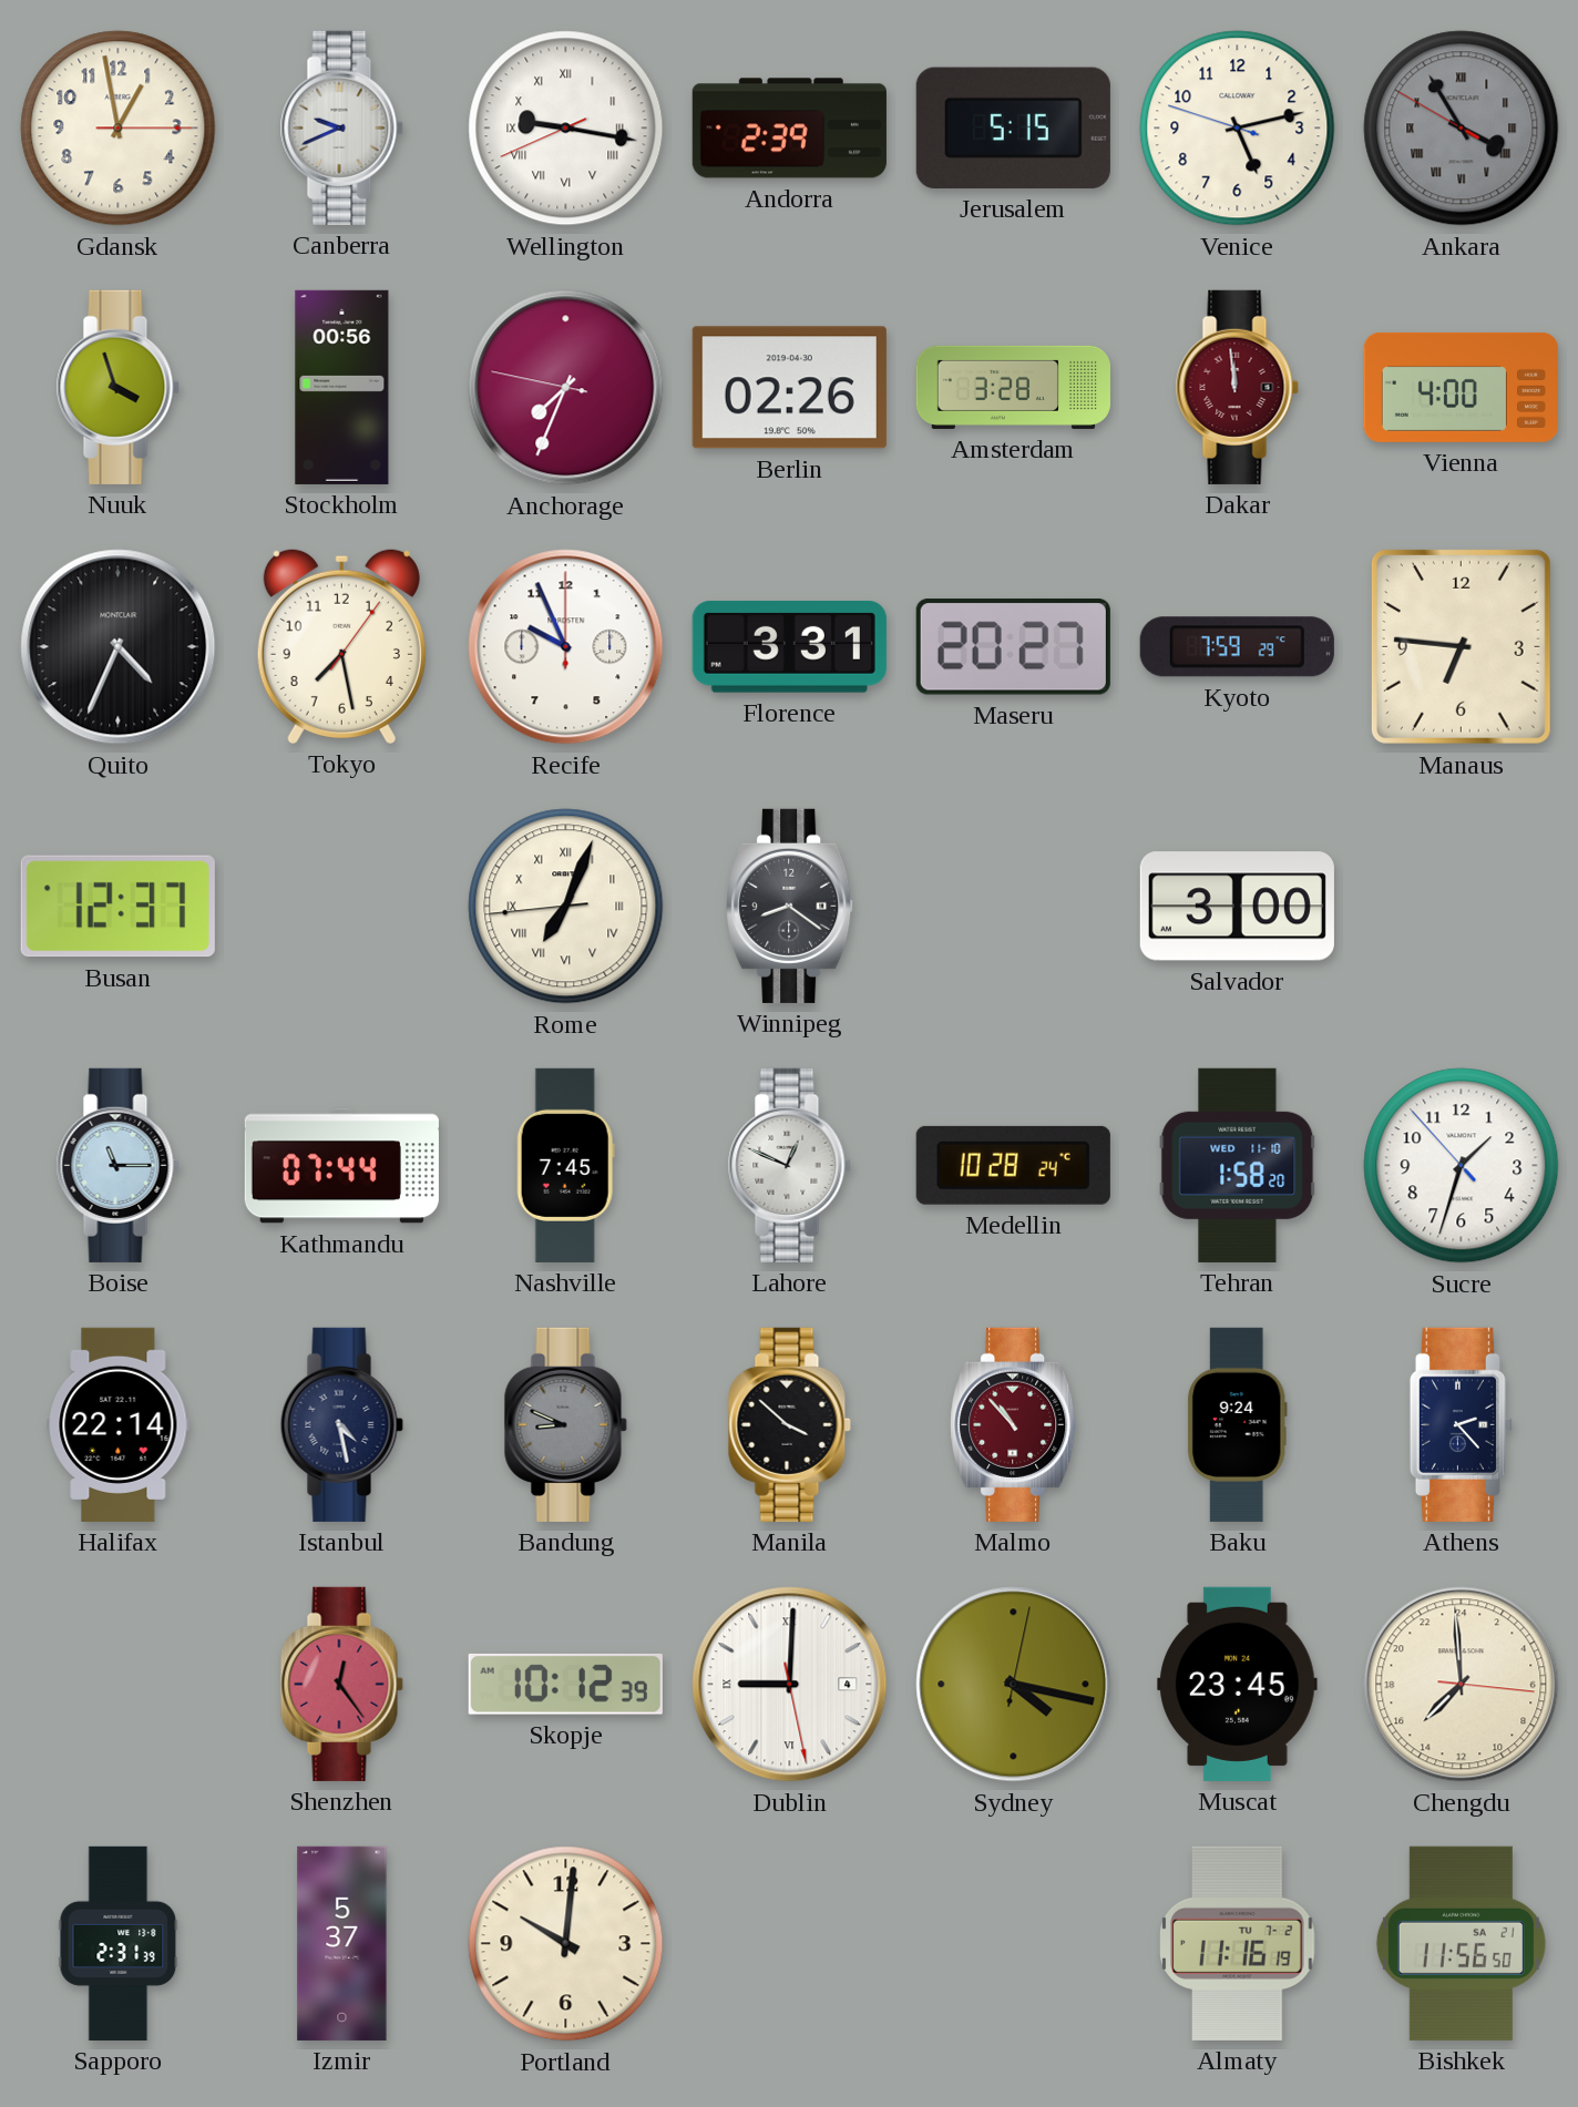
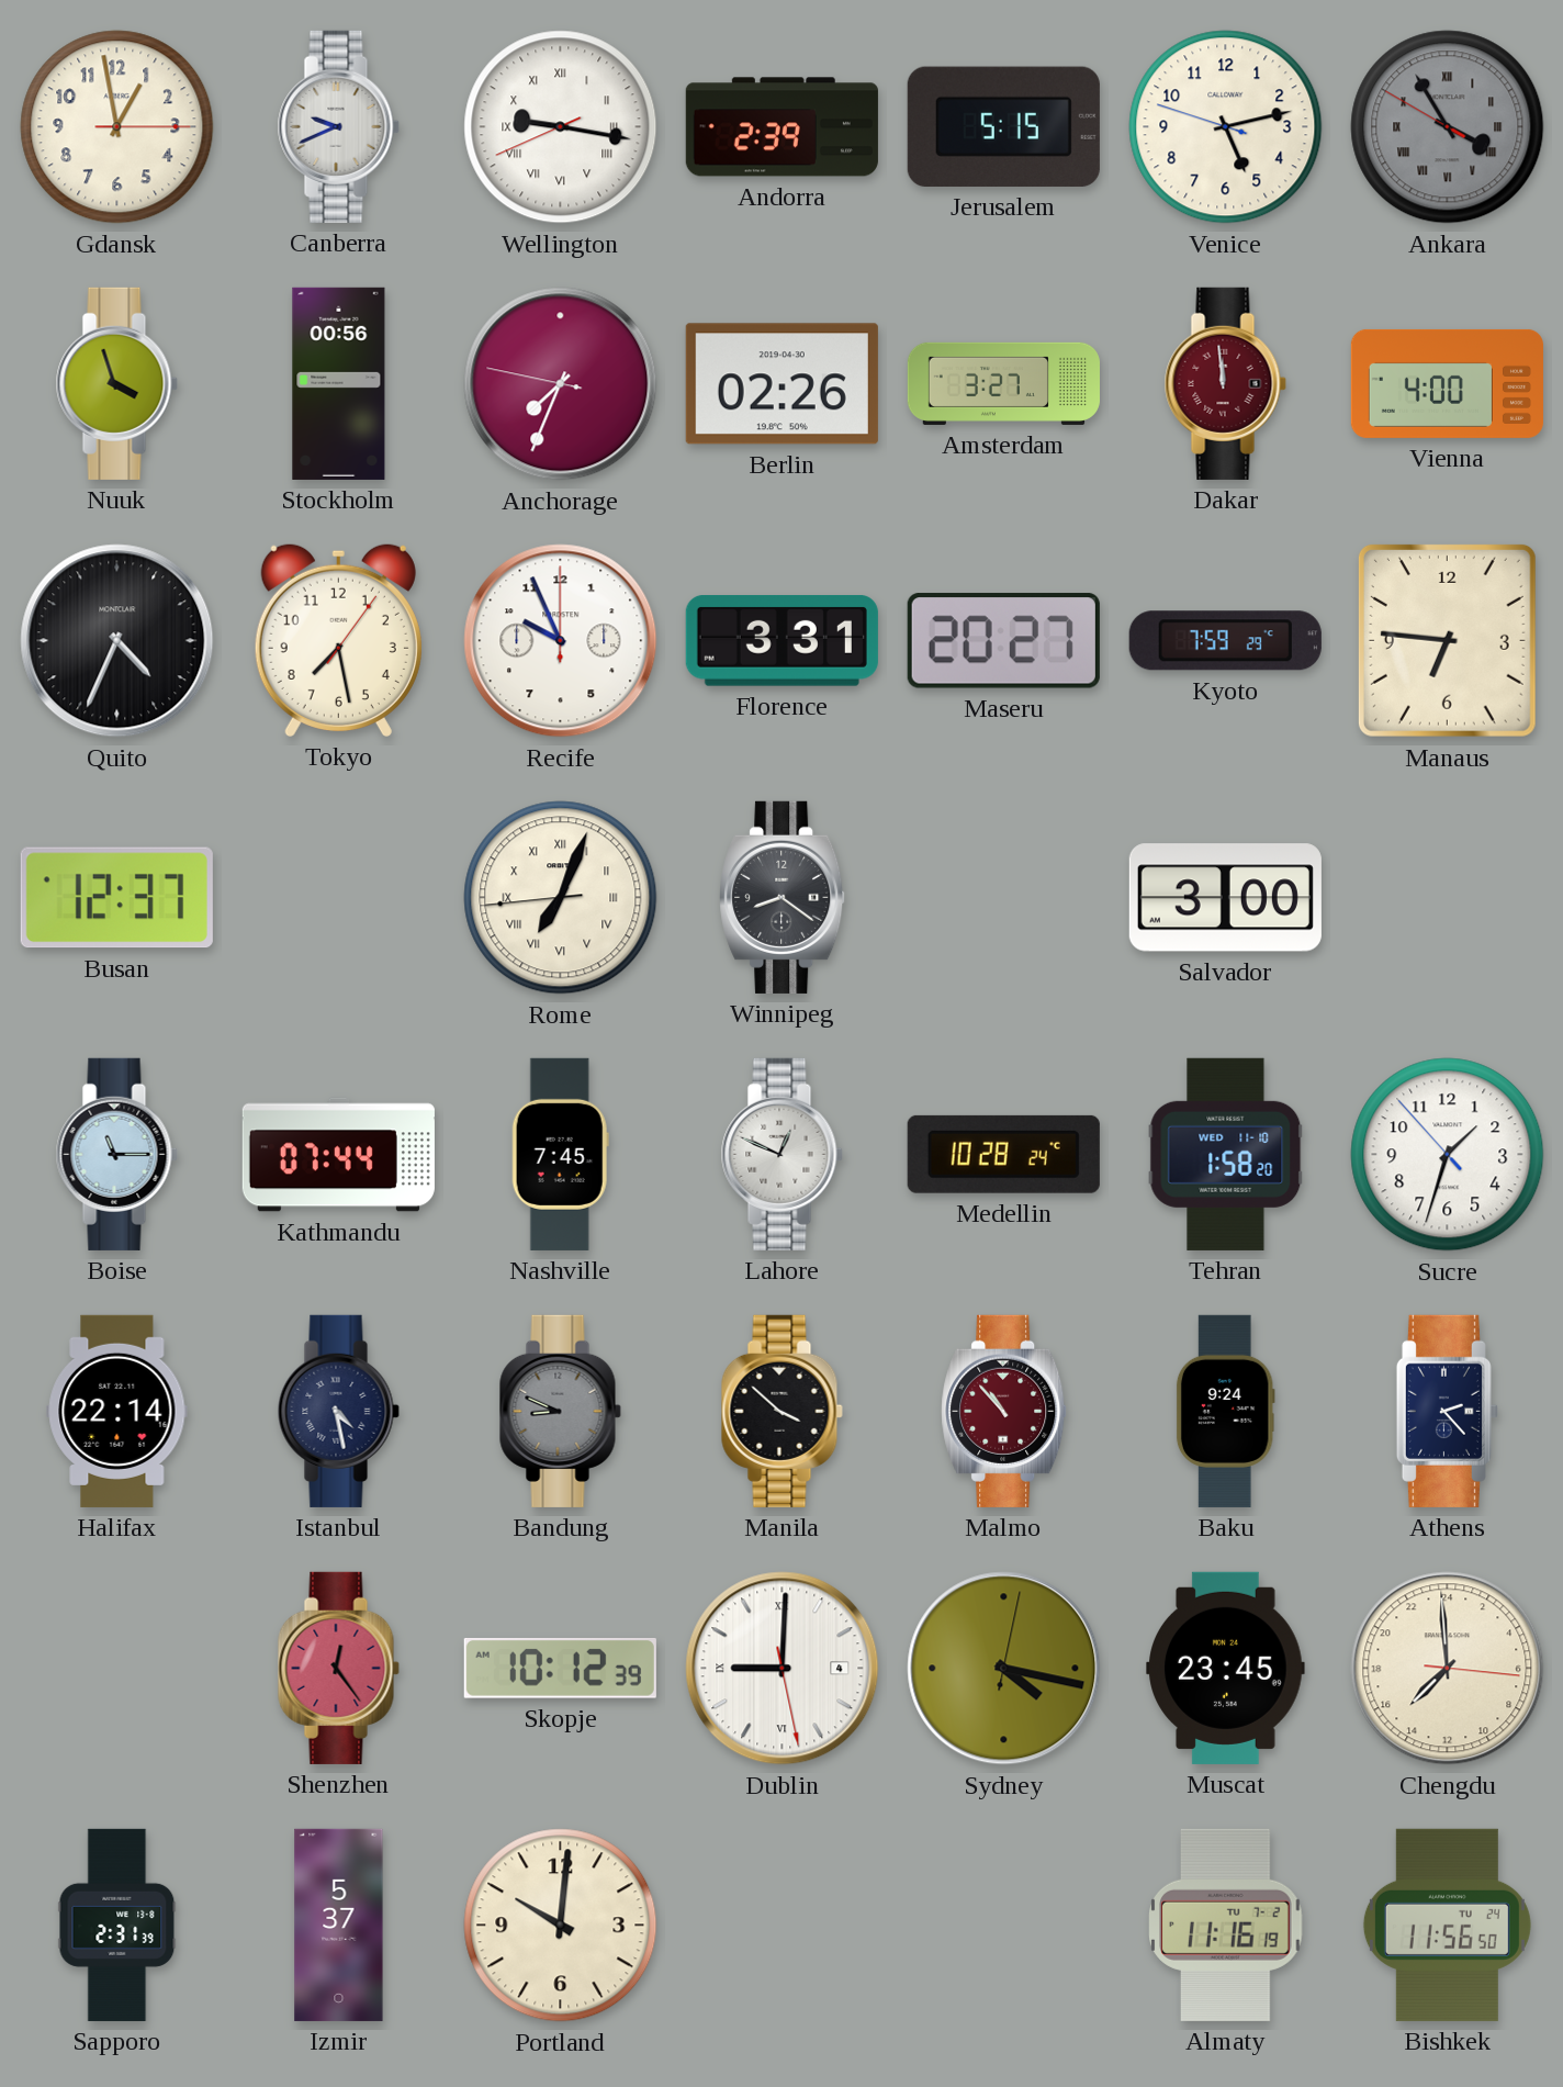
Amsterdam: 3:28 -> 3:27 (1003, 383)
Bishkek date: SA 21 -> TU 24 (1447, 1925)
